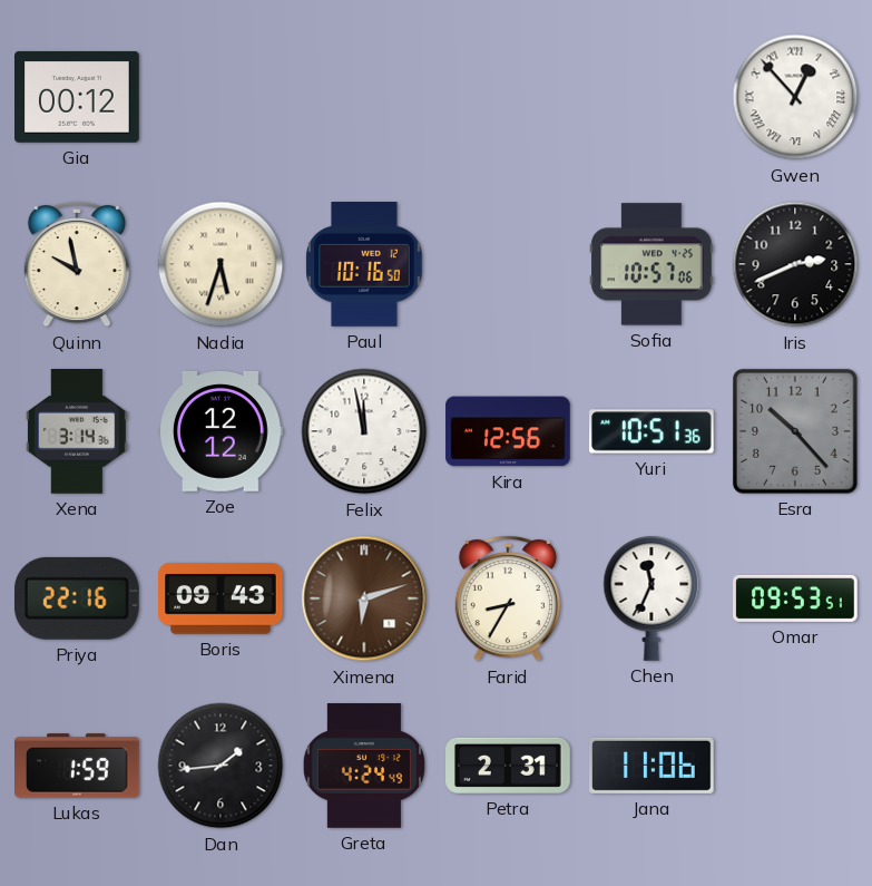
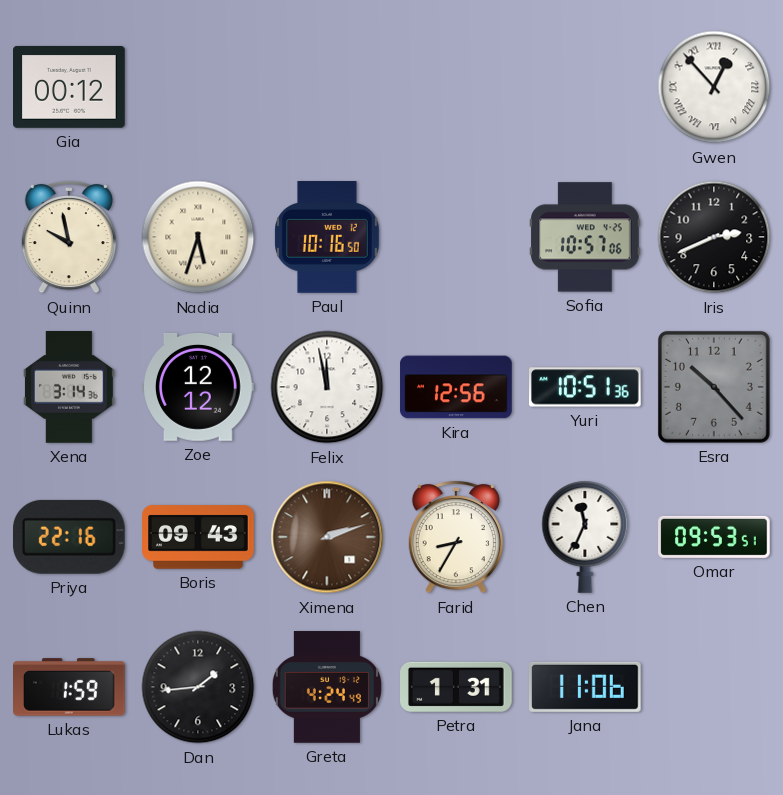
Ximena: 6:12 -> 2:12 (327, 537)
Petra: 2:31 -> 1:31 (456, 687)
